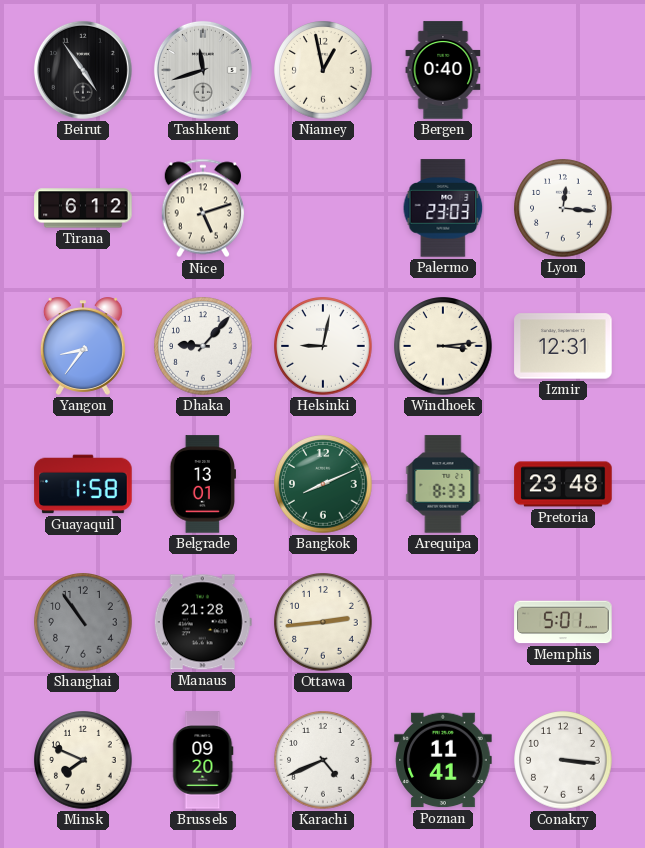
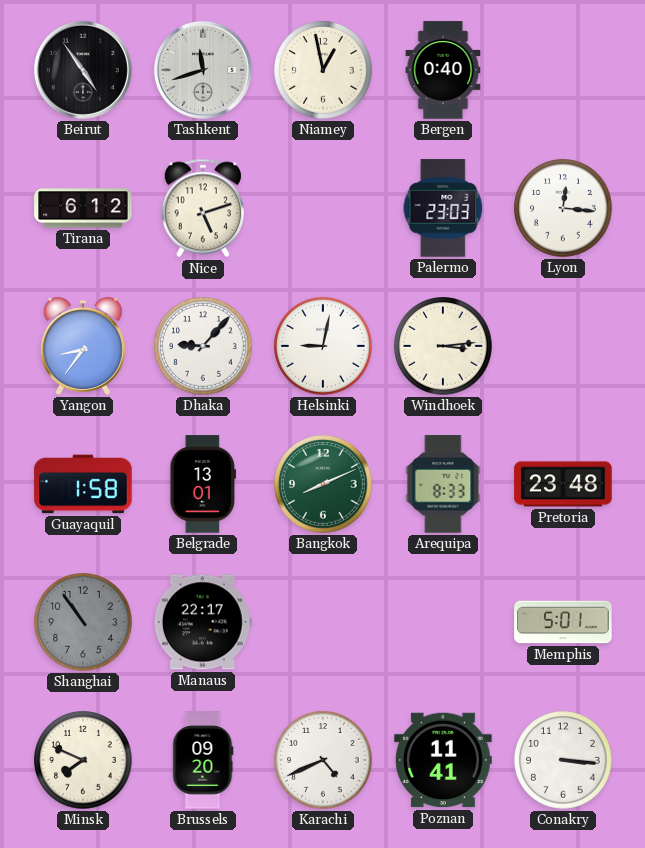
Izmir: 12:31 -> none (563, 346)
Manaus: 21:28 -> 22:17 (203, 622)
Ottawa: 2:44 -> none (323, 622)
